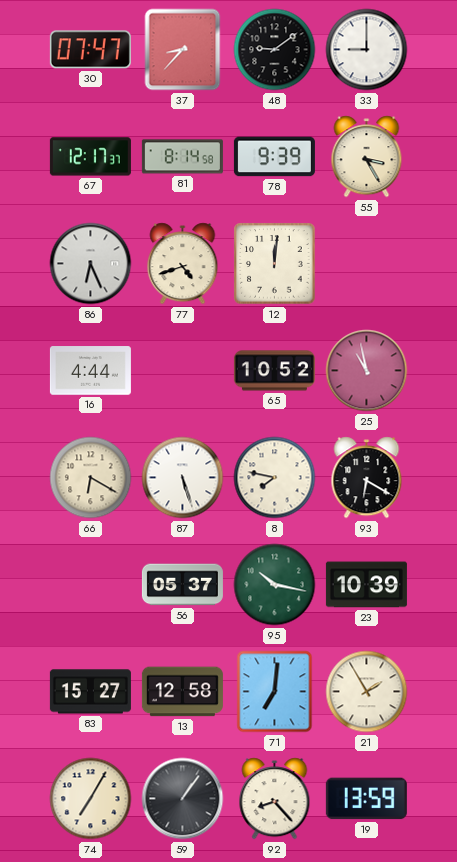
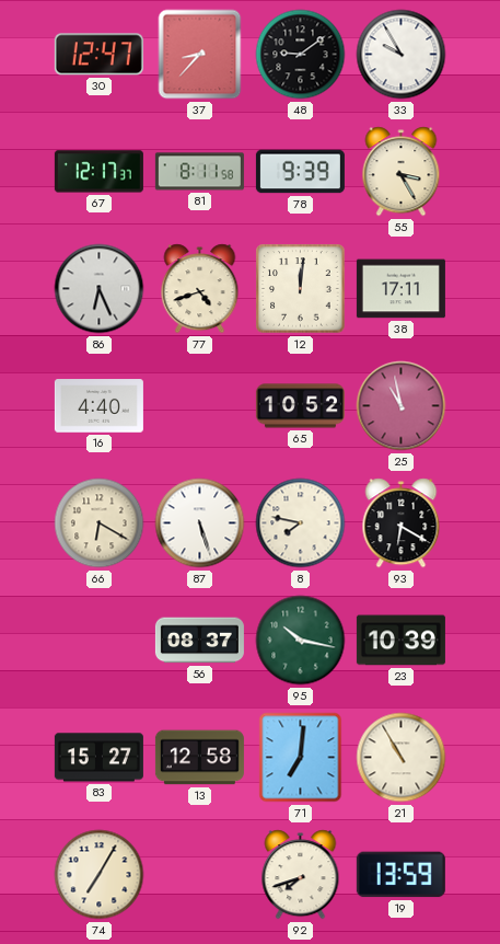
30: 07:47 -> 12:47 (98, 55)
33: 9:00 -> 9:55 (402, 55)
81: 8:14 -> 8:11 (199, 172)
38: none -> 17:11 (400, 289)
16: 4:44 -> 4:40 (98, 406)
56: 05:37 -> 08:37 (199, 641)
21: 1:55 -> 10:55 (402, 758)
59: 1:06 -> none (183, 799)
92: 8:23 -> 7:42 (301, 875)
